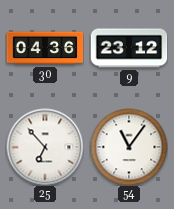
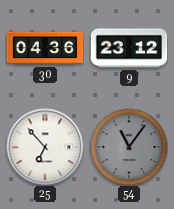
54 dial: white -> grey (129, 147)
